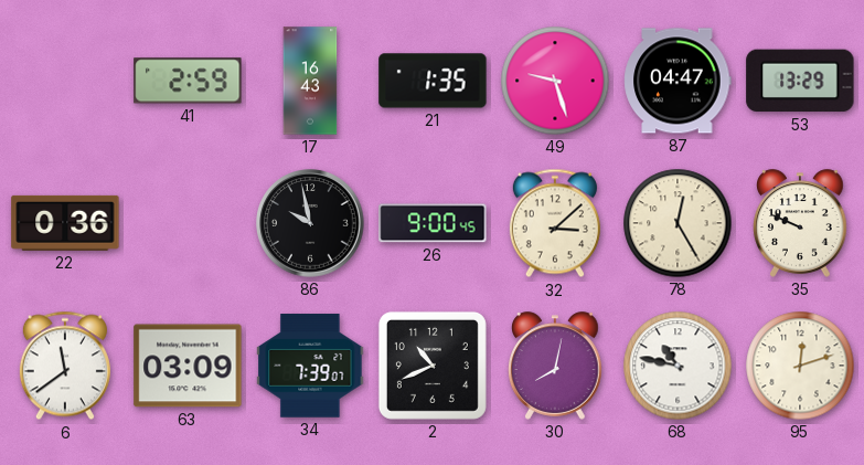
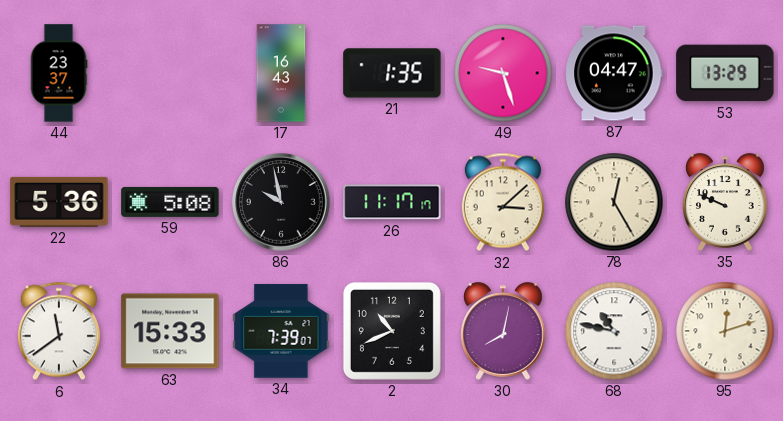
44: none -> 23:37 (59, 73)
41: 2:59 -> none (188, 81)
22: 0:36 -> 5:36 (59, 202)
59: none -> 5:08 (170, 202)
26: 9:00 -> 11:17 (392, 202)
63: 03:09 -> 15:33 (170, 331)
